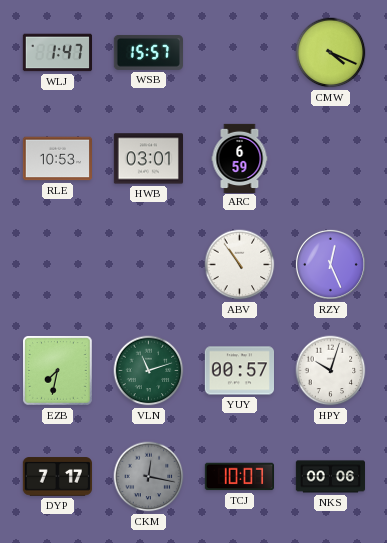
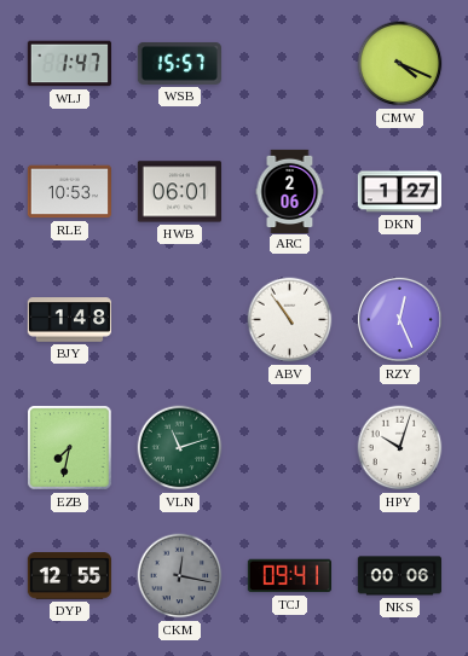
HWB: 03:01 -> 06:01 (179, 192)
ARC: 6:59 -> 2:06 (290, 191)
DKN: none -> 1:27 (399, 192)
BJY: none -> 1:48 (69, 320)
YUY: 00:57 -> none (239, 371)
DYP: 7:17 -> 12:55 (69, 576)
TCJ: 10:07 -> 09:41 (289, 576)
